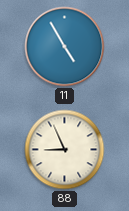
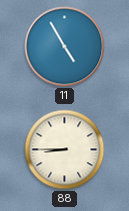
88: 8:56 -> 8:45 (65, 150)
